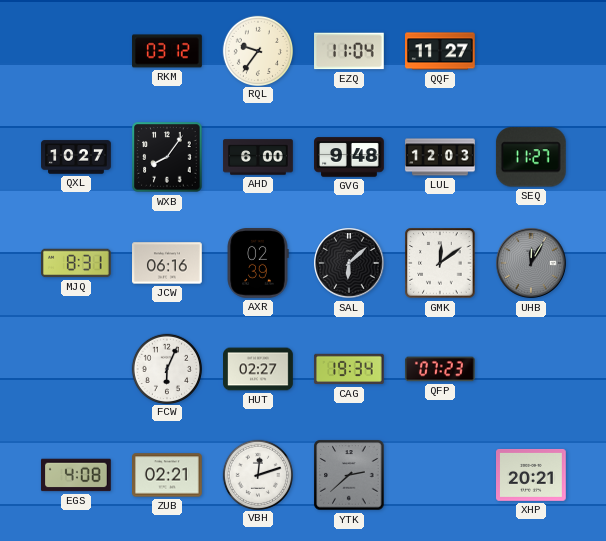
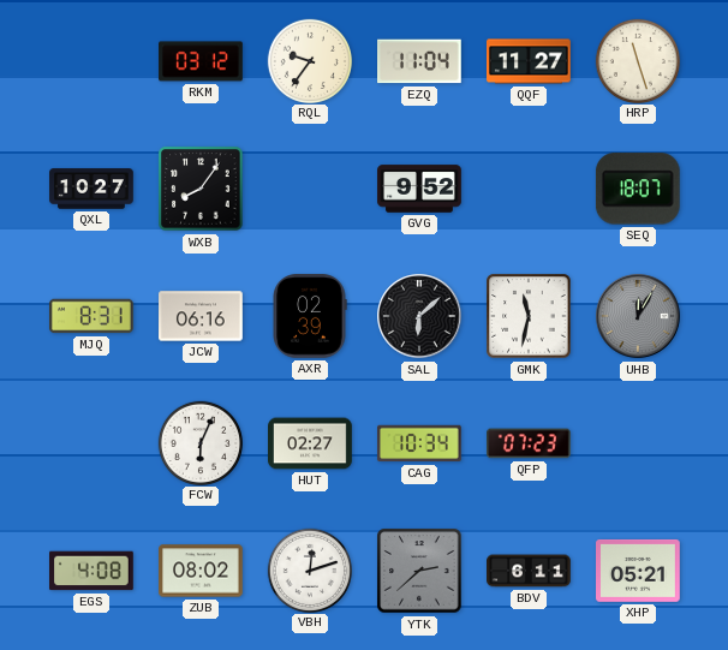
HRP: none -> 11:27 (637, 60)
AHD: 6:00 -> none (258, 157)
GVG: 9:48 -> 9:52 (419, 189)
LUL: 12:03 -> none (440, 157)
SEQ: 11:27 -> 18:07 (638, 189)
GMK: 12:09 -> 11:32 (529, 316)
CAG: 19:34 -> 10:34 (419, 443)
ZUB: 02:21 -> 08:02 (202, 571)
BDV: none -> 6:11 (529, 571)
XHP: 20:21 -> 05:21 (639, 571)
